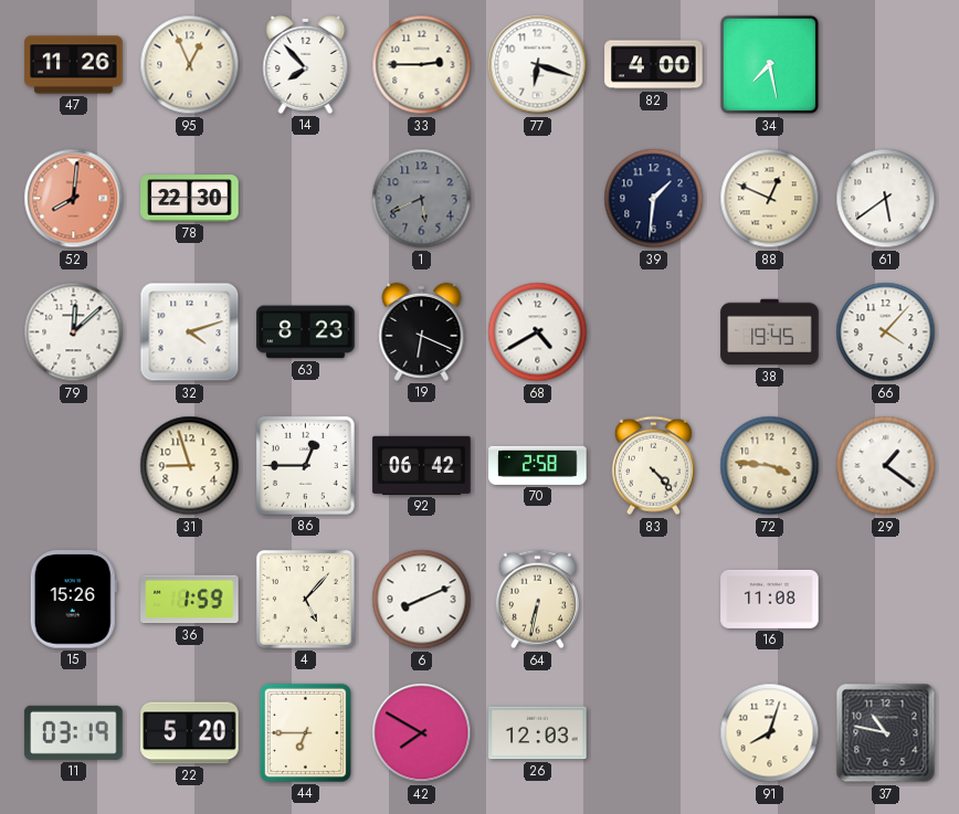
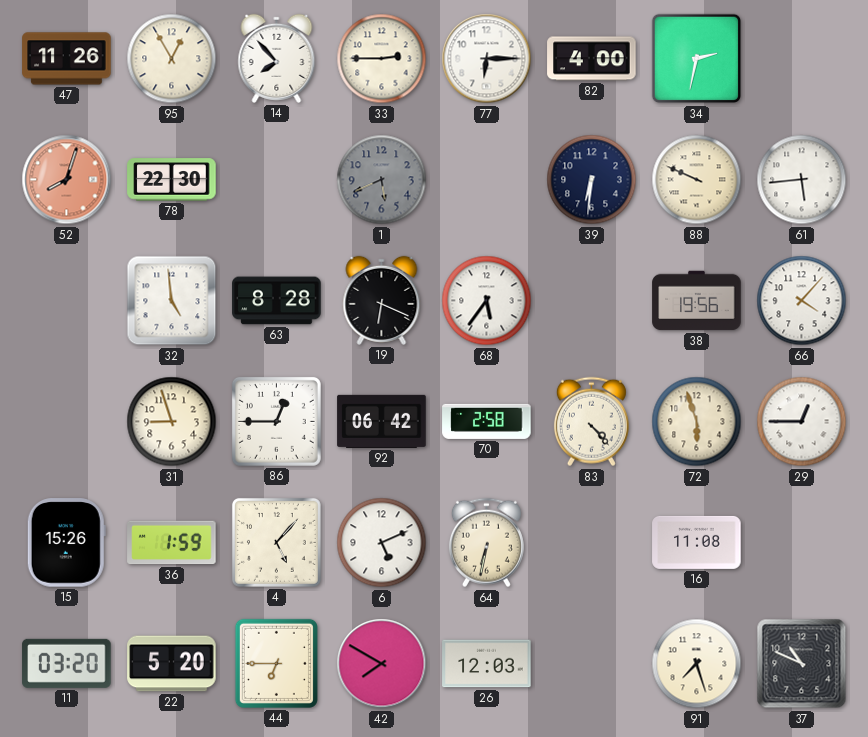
95: 12:56 -> 12:55 (172, 59)
77: 6:18 -> 6:15 (487, 59)
34: 7:28 -> 2:32 (697, 59)
52: 8:01 -> 8:03 (67, 180)
39: 1:31 -> 6:31 (592, 180)
88: 12:49 -> 9:49 (697, 180)
61: 5:39 -> 5:44 (802, 180)
79: 12:08 -> none (74, 332)
32: 4:12 -> 4:59 (172, 301)
63: 8:23 -> 8:28 (277, 301)
68: 4:40 -> 5:36 (487, 301)
38: 19:45 -> 19:56 (697, 301)
72: 3:46 -> 5:57 (697, 422)
29: 1:21 -> 12:45 (802, 422)
6: 8:11 -> 5:11 (382, 543)
11: 03:19 -> 03:20 (67, 663)
91: 8:03 -> 7:27 (697, 664)
37: 10:47 -> 10:49 (802, 664)
